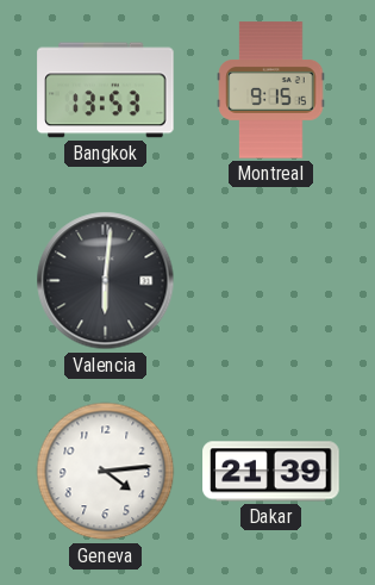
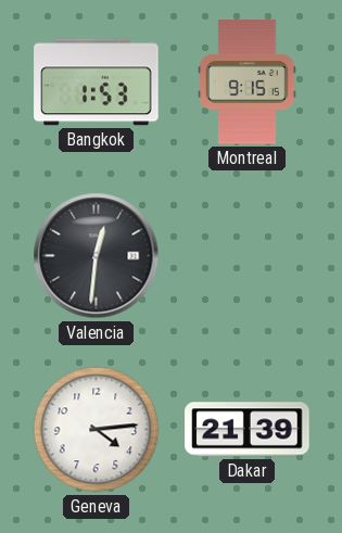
Bangkok: 13:53 -> 1:53 (97, 83)
Valencia: 6:01 -> 12:31 (97, 256)
